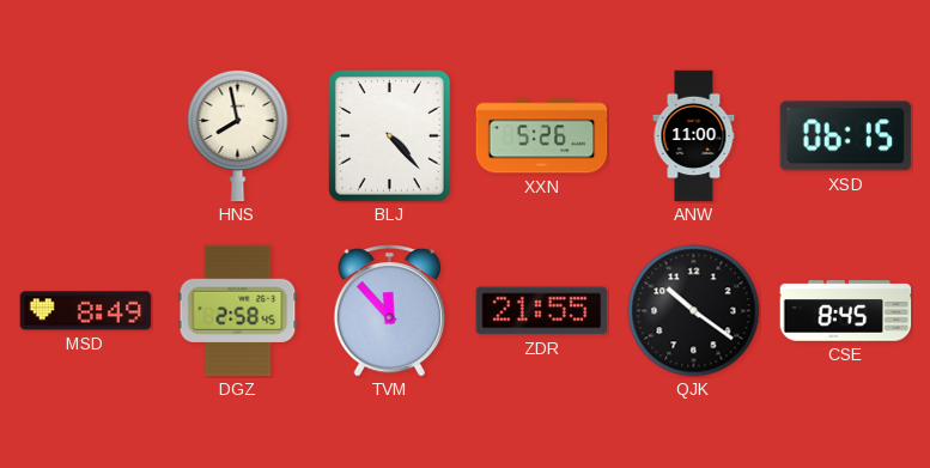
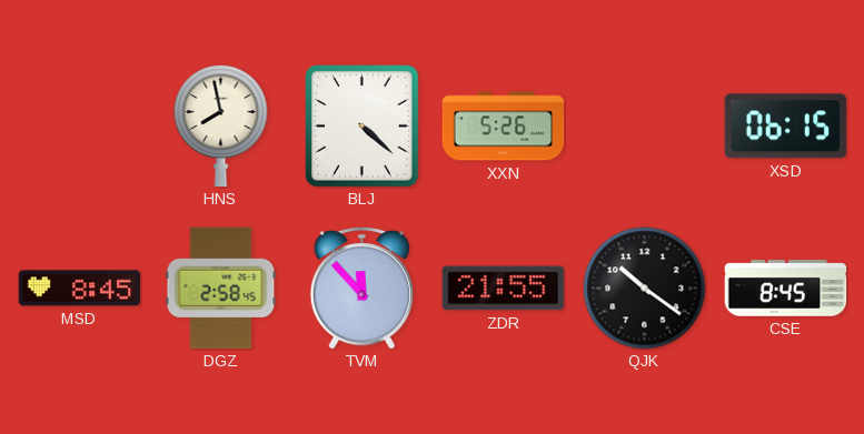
BLJ: 4:23 -> 4:22 (363, 127)
ANW: 11:00 -> none (694, 136)
MSD: 8:49 -> 8:45 (80, 289)
